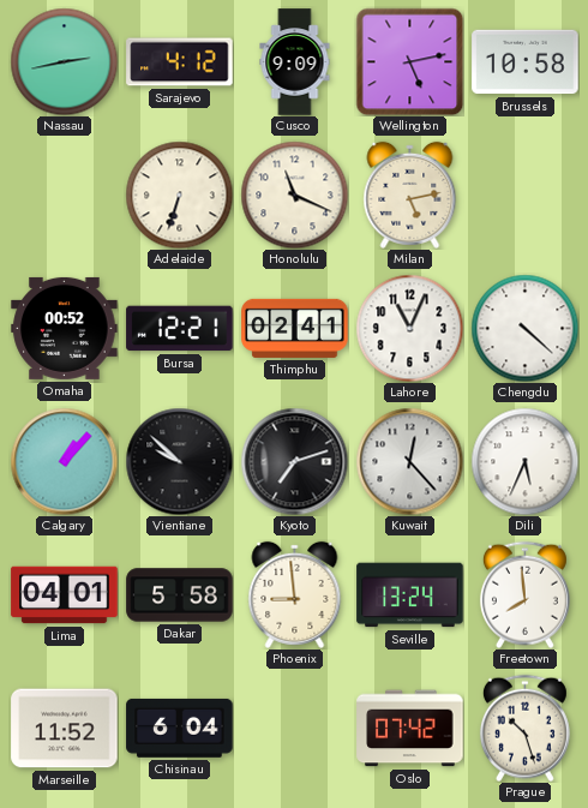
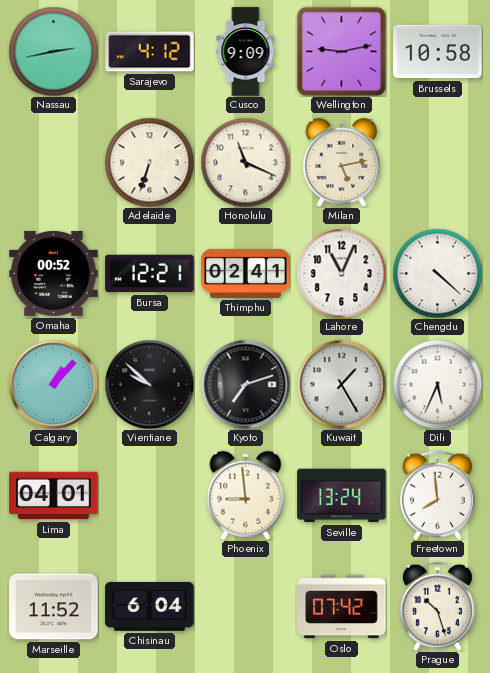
Wellington: 5:13 -> 9:13 (341, 51)
Kuwait: 12:23 -> 1:25 (341, 384)
Dakar: 5:58 -> none (180, 595)
